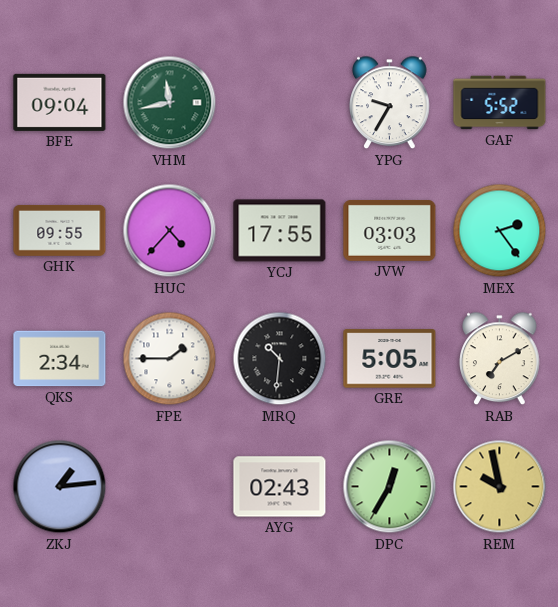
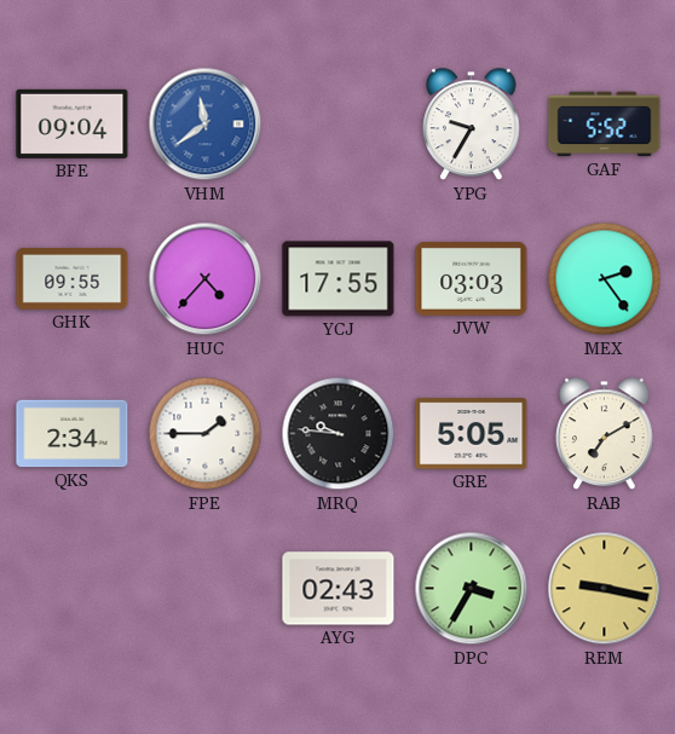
VHM: 11:43 -> 11:39 (206, 125)
VHM dial: green -> blue (206, 125)
MRQ: 10:31 -> 9:46 (339, 434)
ZKJ: 1:14 -> none (60, 487)
DPC: 12:35 -> 3:35 (472, 589)
REM: 9:58 -> 9:17 (605, 589)
